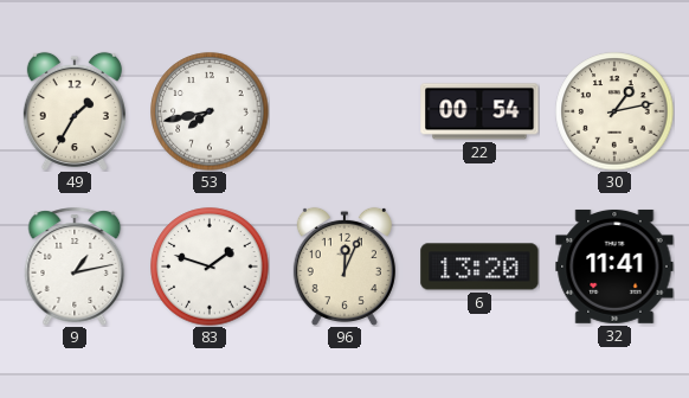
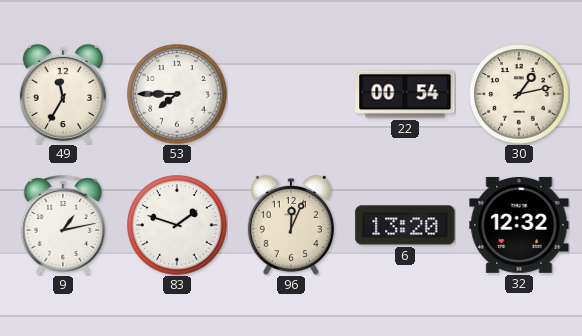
49: 1:35 -> 11:35 (63, 94)
53: 7:43 -> 7:45 (177, 94)
32: 11:41 -> 12:32 (519, 225)
